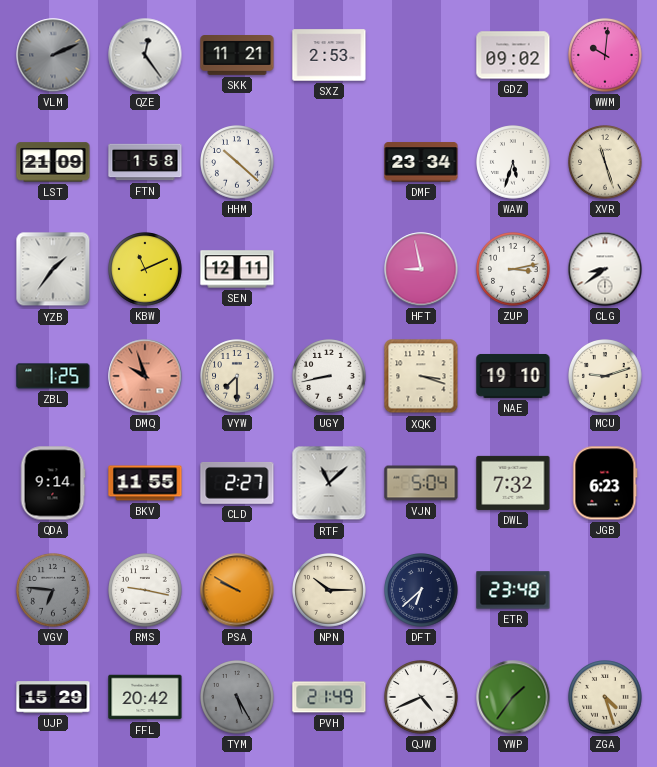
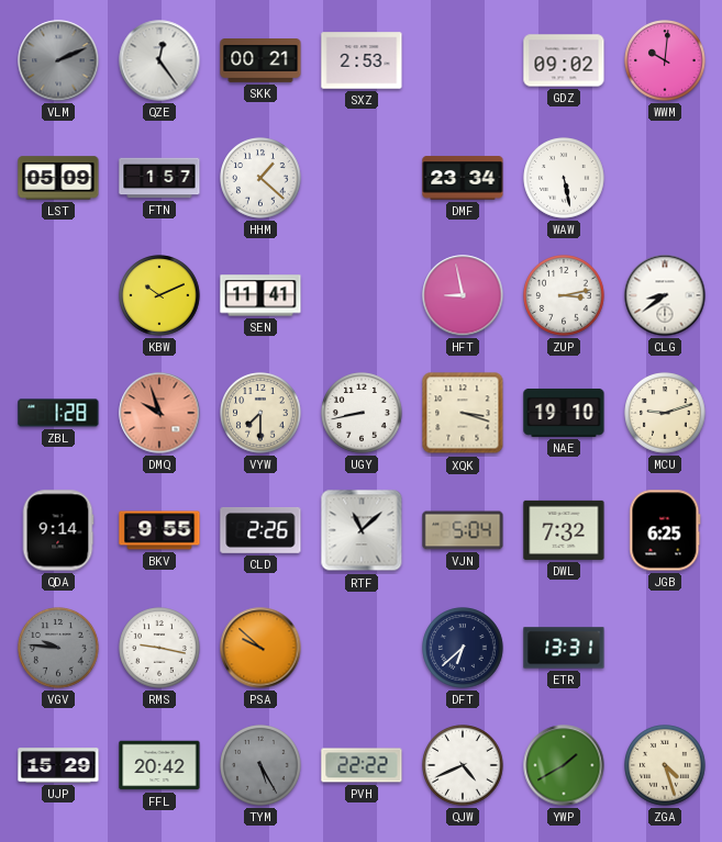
SKK: 11:21 -> 00:21 (260, 61)
LST: 21:09 -> 05:09 (58, 178)
FTN: 1:58 -> 1:57 (159, 178)
HHM: 10:22 -> 1:22 (260, 178)
WAW: 5:33 -> 5:28 (564, 178)
XVR: 11:27 -> none (605, 162)
YZB: 1:36 -> none (53, 269)
KBW: 11:11 -> 10:11 (159, 295)
SEN: 12:11 -> 11:41 (260, 295)
ZBL: 1:25 -> 1:28 (58, 413)
BKV: 11:55 -> 9:55 (159, 530)
CLD: 2:27 -> 2:26 (260, 530)
JGB: 6:23 -> 6:25 (665, 530)
VGV: 6:46 -> 9:46 (58, 648)
PSA: 9:50 -> 9:52 (260, 648)
NPN: 10:15 -> none (329, 590)
ETR: 23:48 -> 13:31 (564, 648)
PVH: 21:49 -> 22:22 (362, 765)
YWP: 1:36 -> 1:40 (564, 765)
